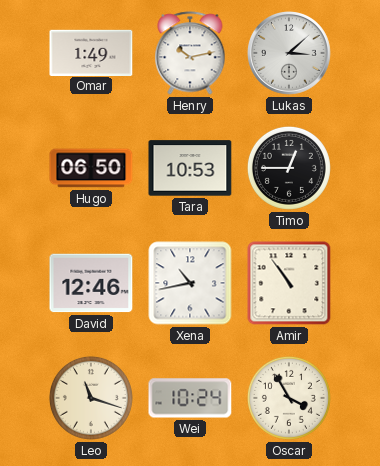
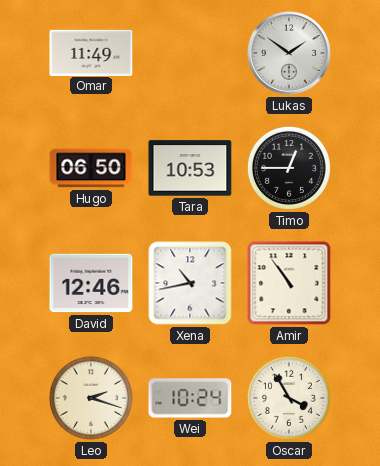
Omar: 1:49 -> 11:49 (91, 52)
Henry: 10:13 -> none (190, 53)
Lukas: 3:08 -> 1:51 (290, 54)
Leo: 11:18 -> 2:18 (91, 398)
